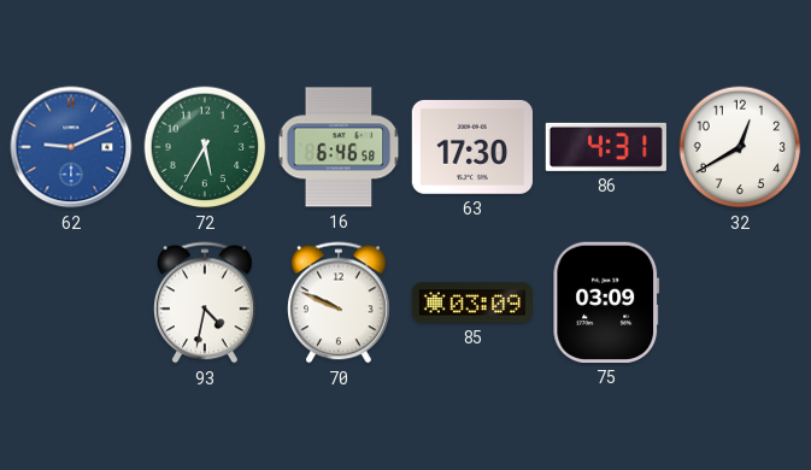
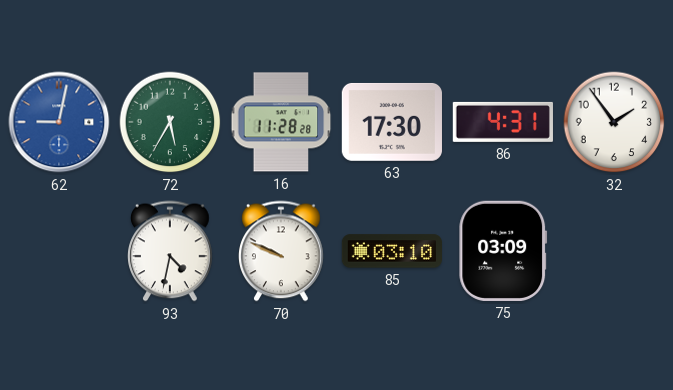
62: 9:11 -> 9:02 (59, 122)
16: 6:46 -> 11:28 (281, 122)
32: 12:40 -> 1:54 (614, 122)
85: 03:09 -> 03:10 (391, 251)
